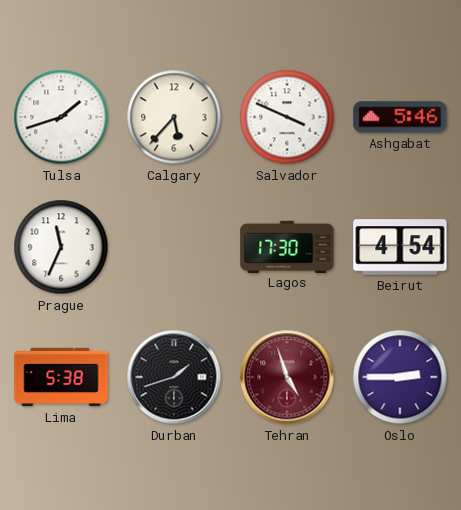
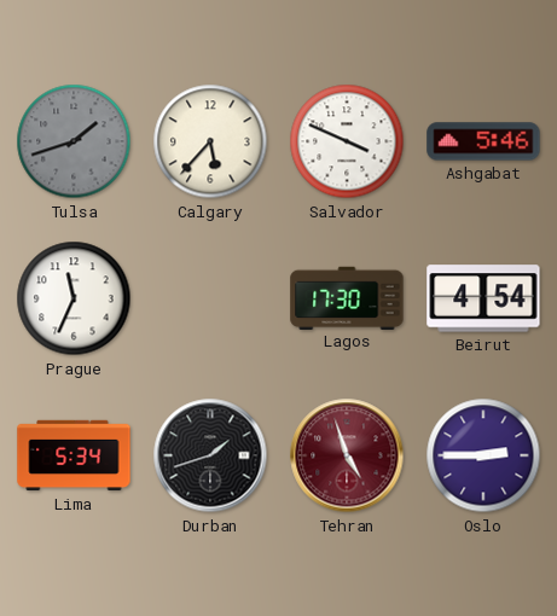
Tulsa dial: white -> grey (74, 141)
Lima: 5:38 -> 5:34 (74, 455)
